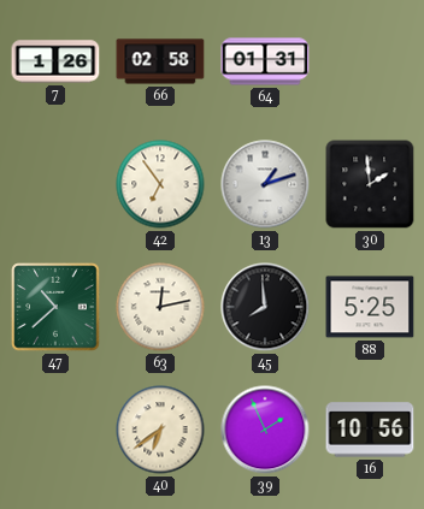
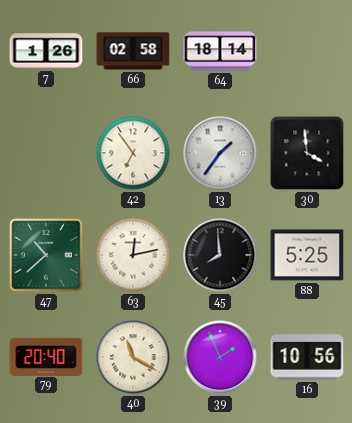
64: 01:31 -> 18:14 (220, 51)
13: 1:12 -> 1:36 (220, 153)
30: 1:59 -> 3:59 (307, 153)
79: none -> 20:40 (46, 356)
40: 6:39 -> 11:20 (133, 357)
